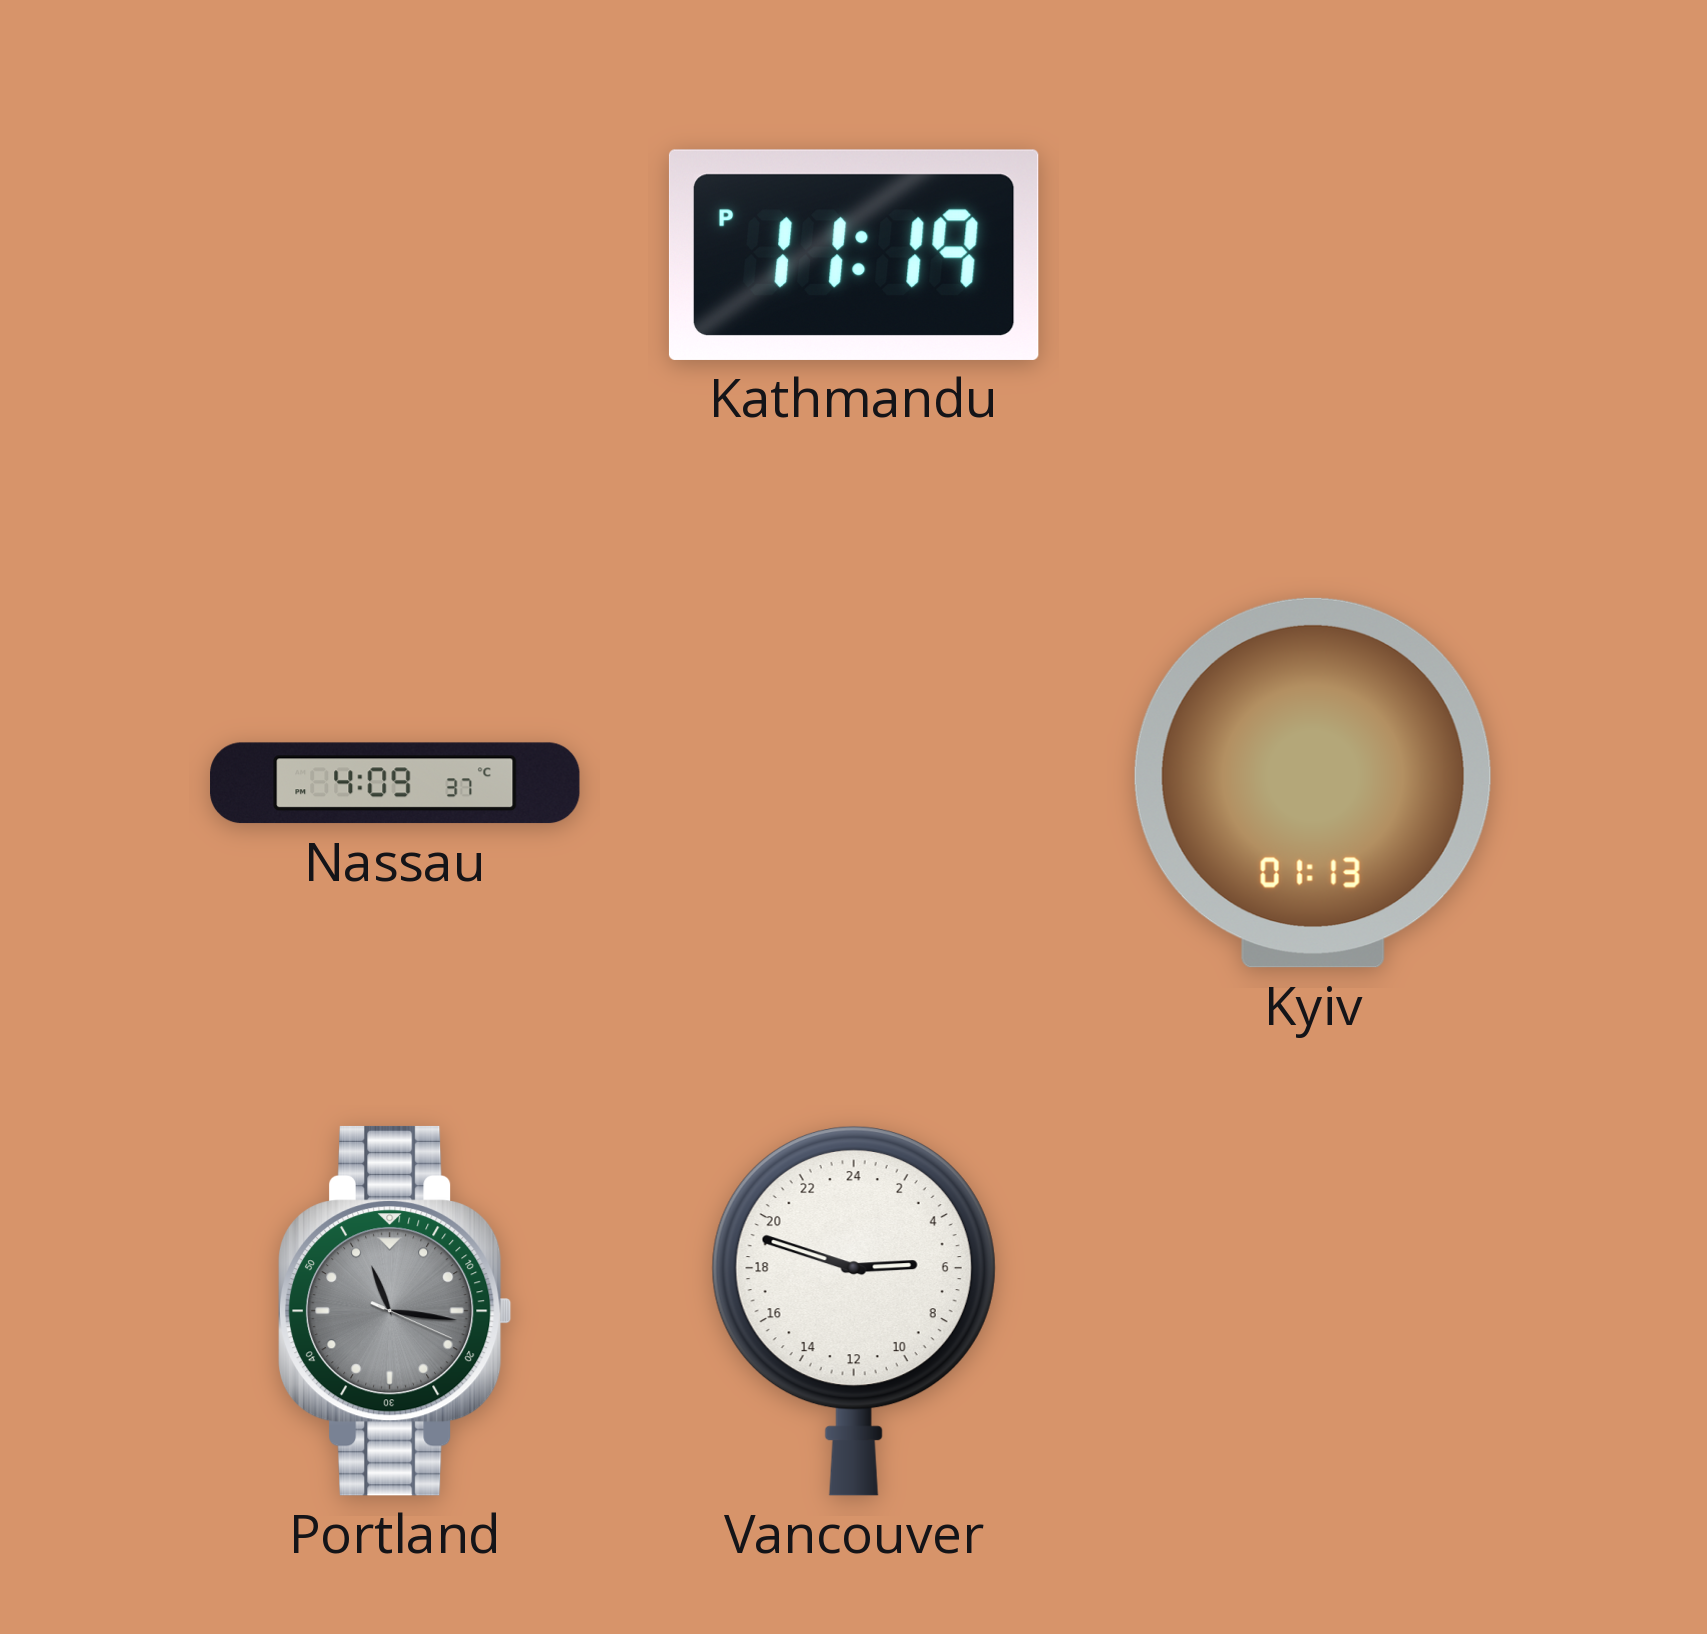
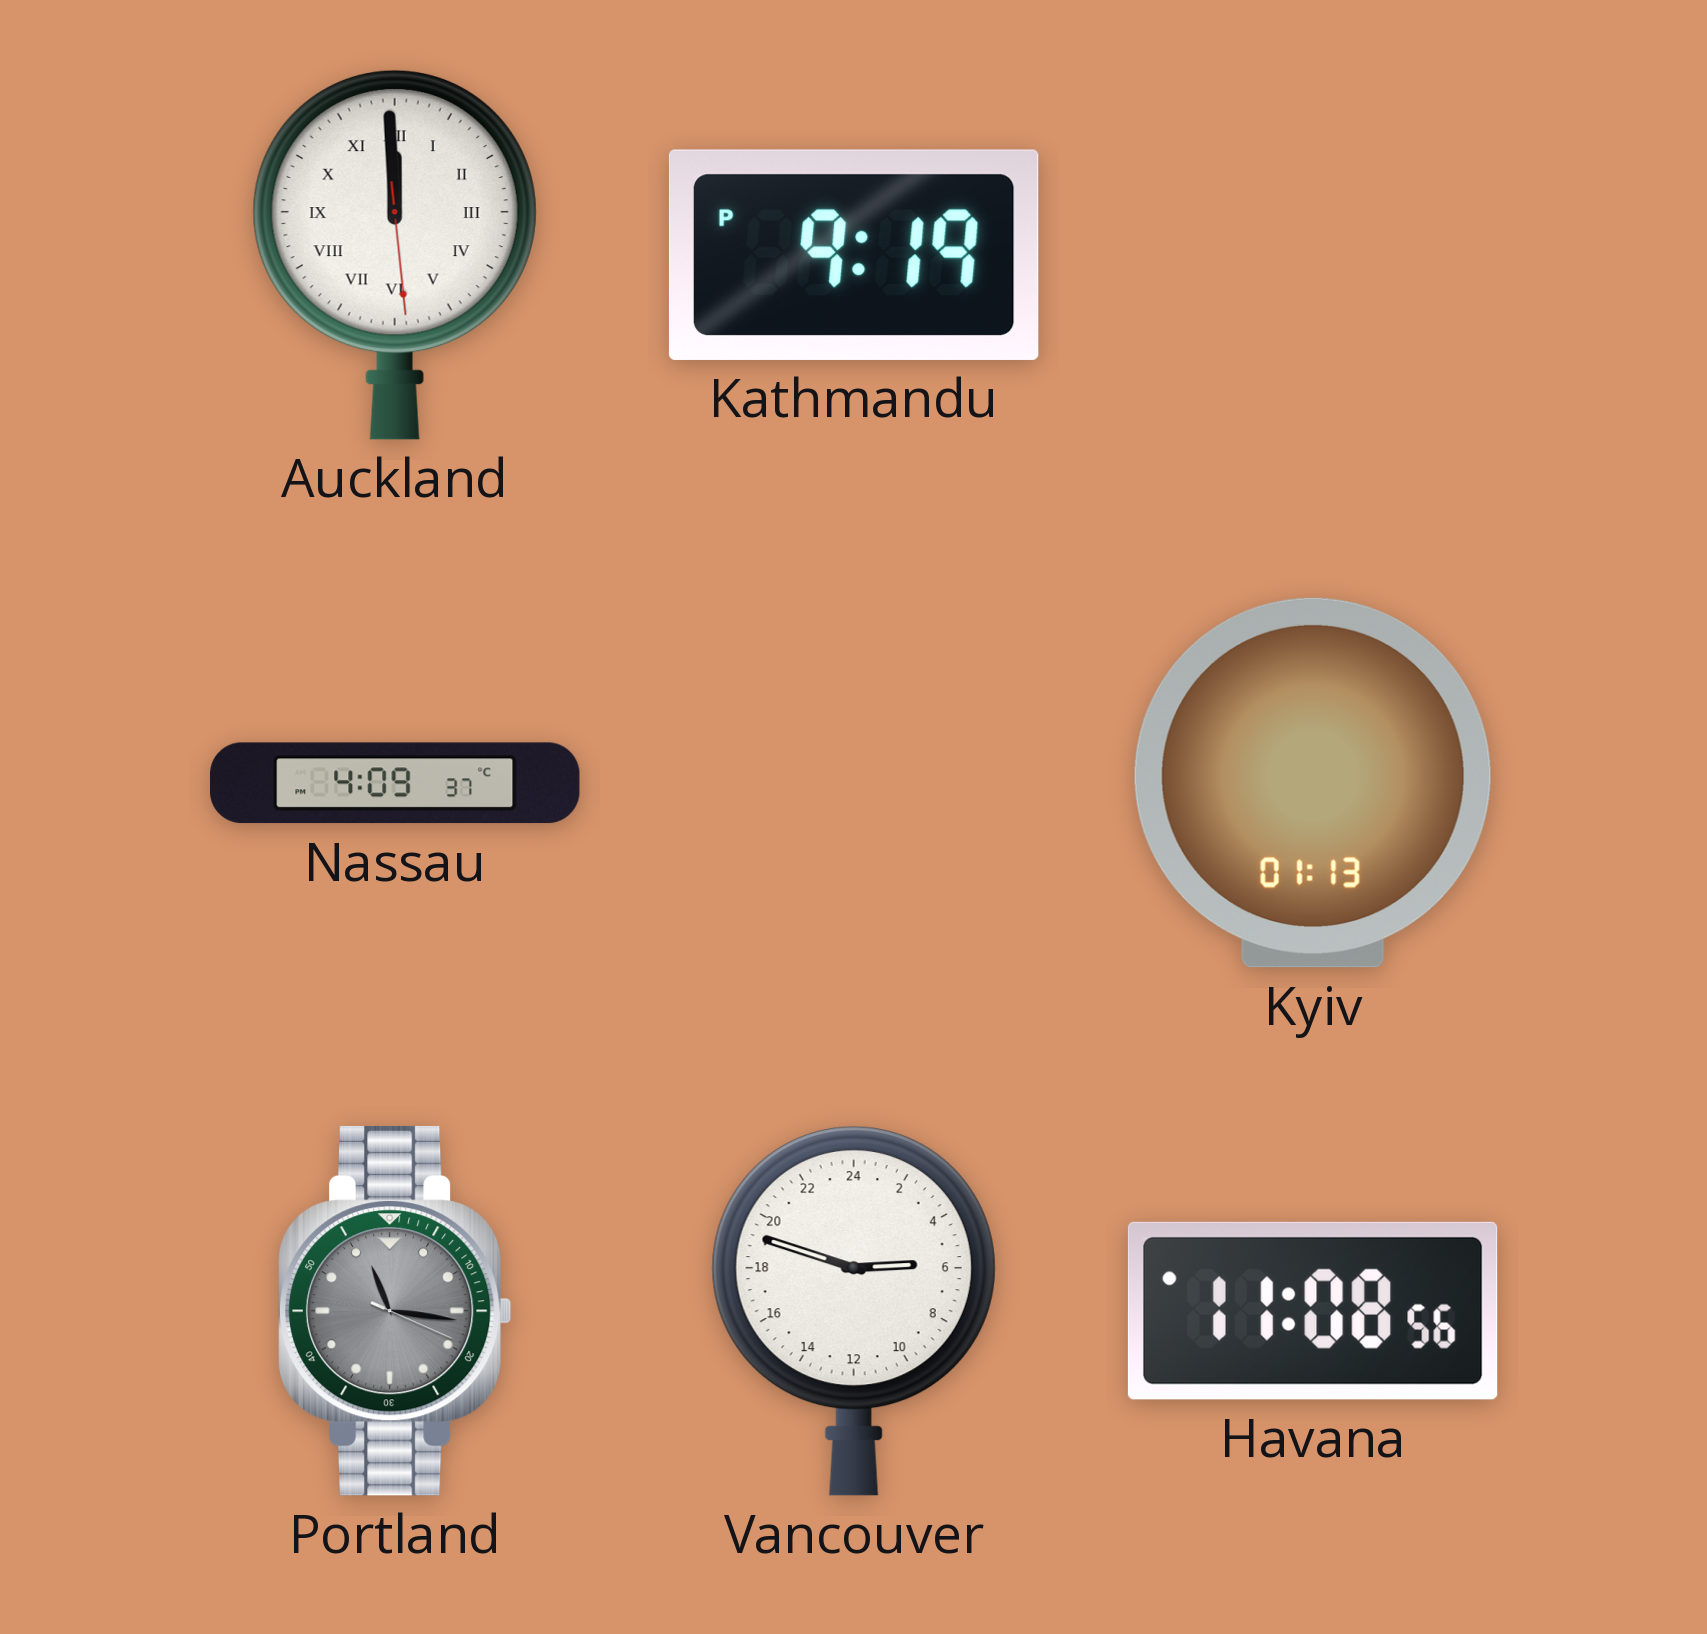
Auckland: none -> 11:59 (395, 254)
Kathmandu: 11:19 -> 9:19 (854, 255)
Havana: none -> 11:08 (1313, 1311)
